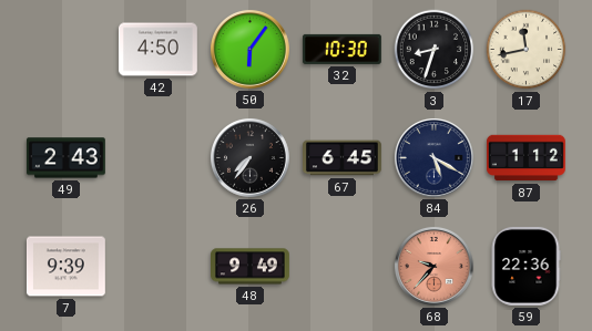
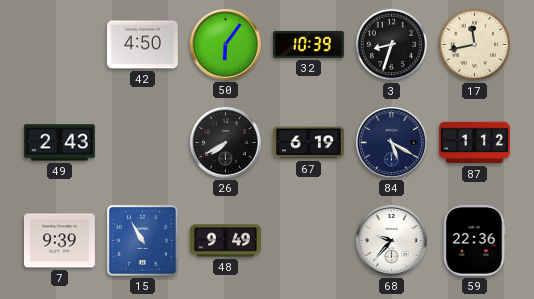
32: 10:30 -> 10:39 (308, 44)
26: 7:36 -> 7:40 (225, 142)
67: 6:45 -> 6:19 (309, 143)
15: none -> 10:55 (142, 240)
68 dial: salmon -> white (391, 240)
